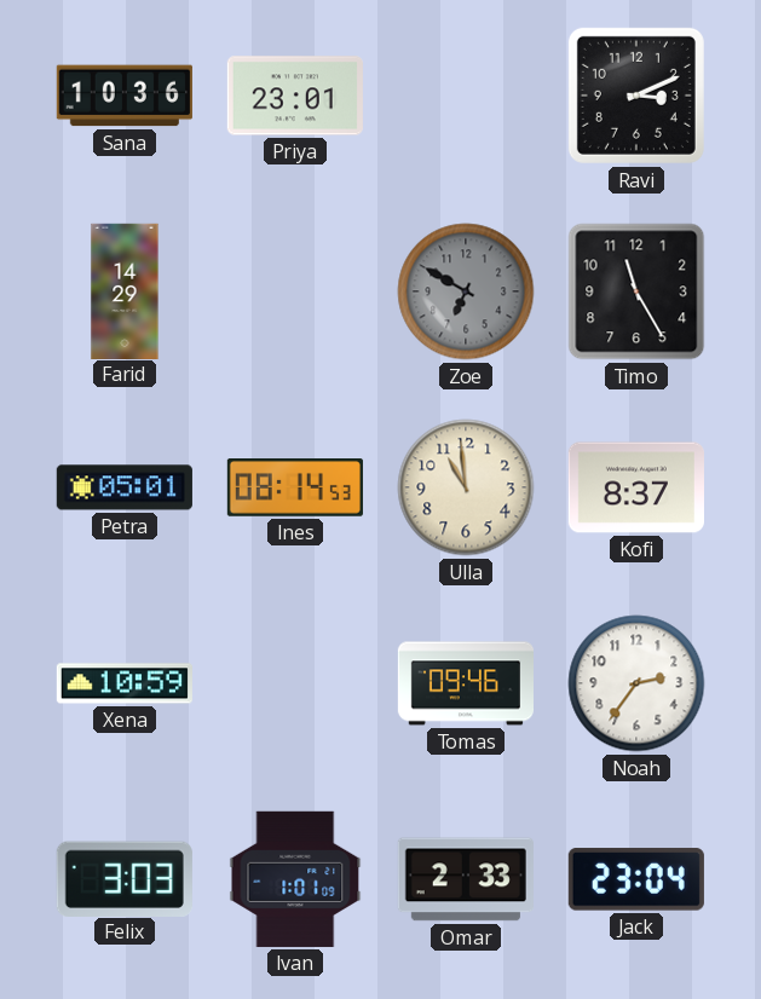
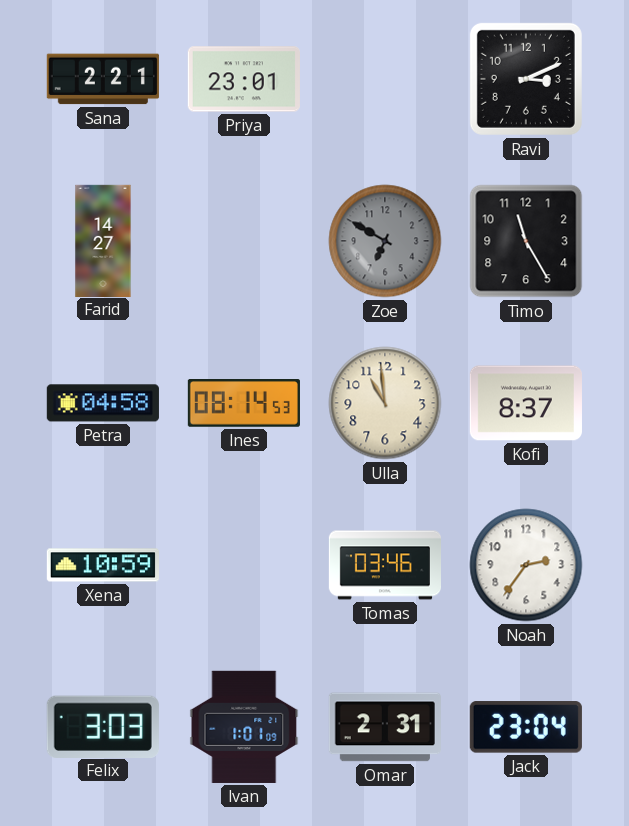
Sana: 10:36 -> 2:21 (103, 79)
Farid: 14:29 -> 14:27 (103, 240)
Petra: 05:01 -> 04:58 (103, 403)
Tomas: 09:46 -> 03:46 (384, 565)
Omar: 2:33 -> 2:31 (385, 727)
